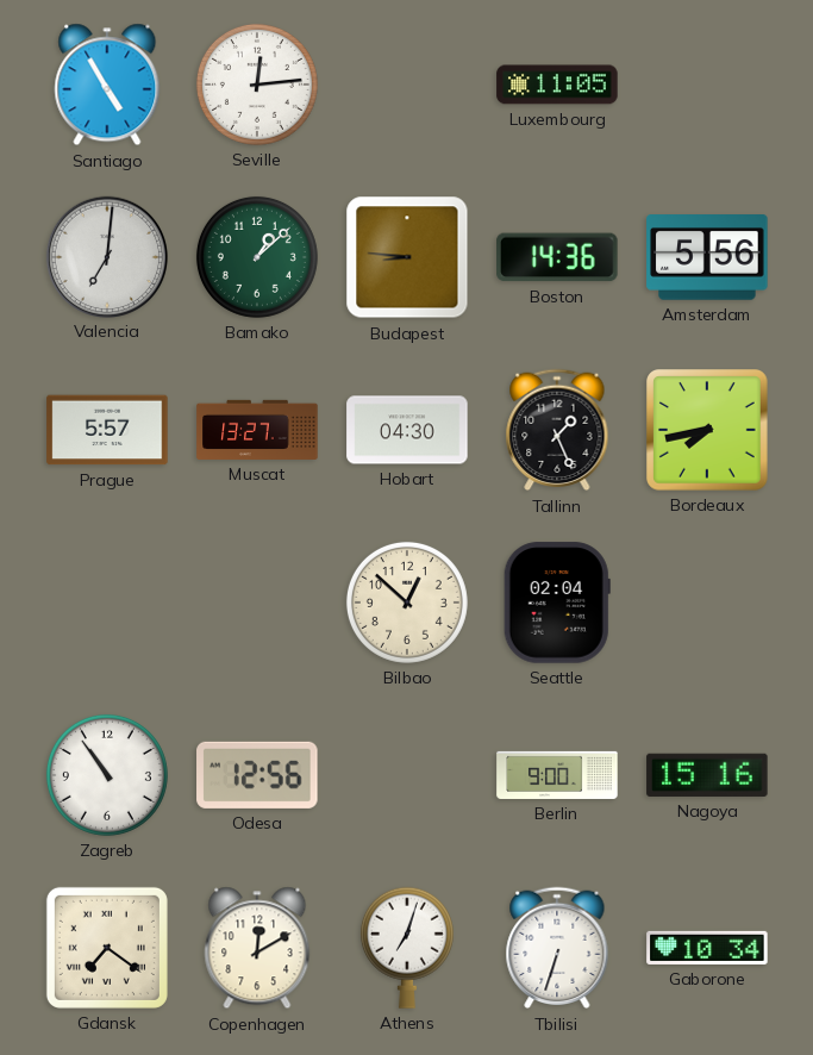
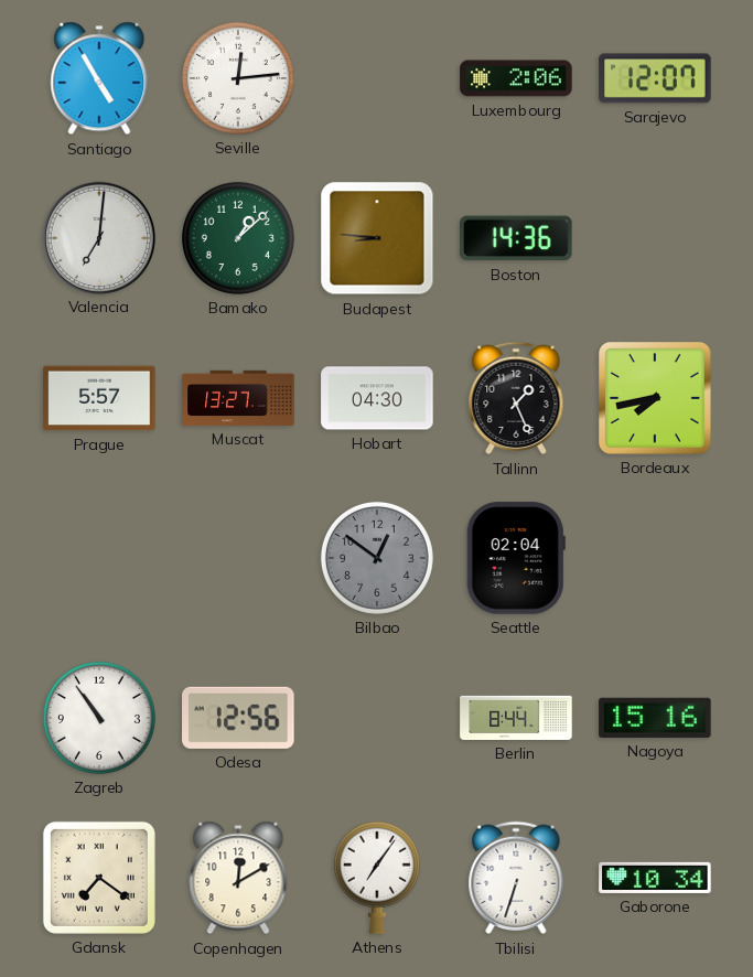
Luxembourg: 11:05 -> 2:06 (516, 78)
Sarajevo: none -> 12:07 (655, 78)
Amsterdam: 5:56 -> none (707, 257)
Bilbao: 12:52 -> 12:51 (377, 558)
Bilbao dial: cream -> grey (377, 558)
Berlin: 9:00 -> 8:44 (516, 718)
Athens: 7:03 -> 7:06 (377, 878)
